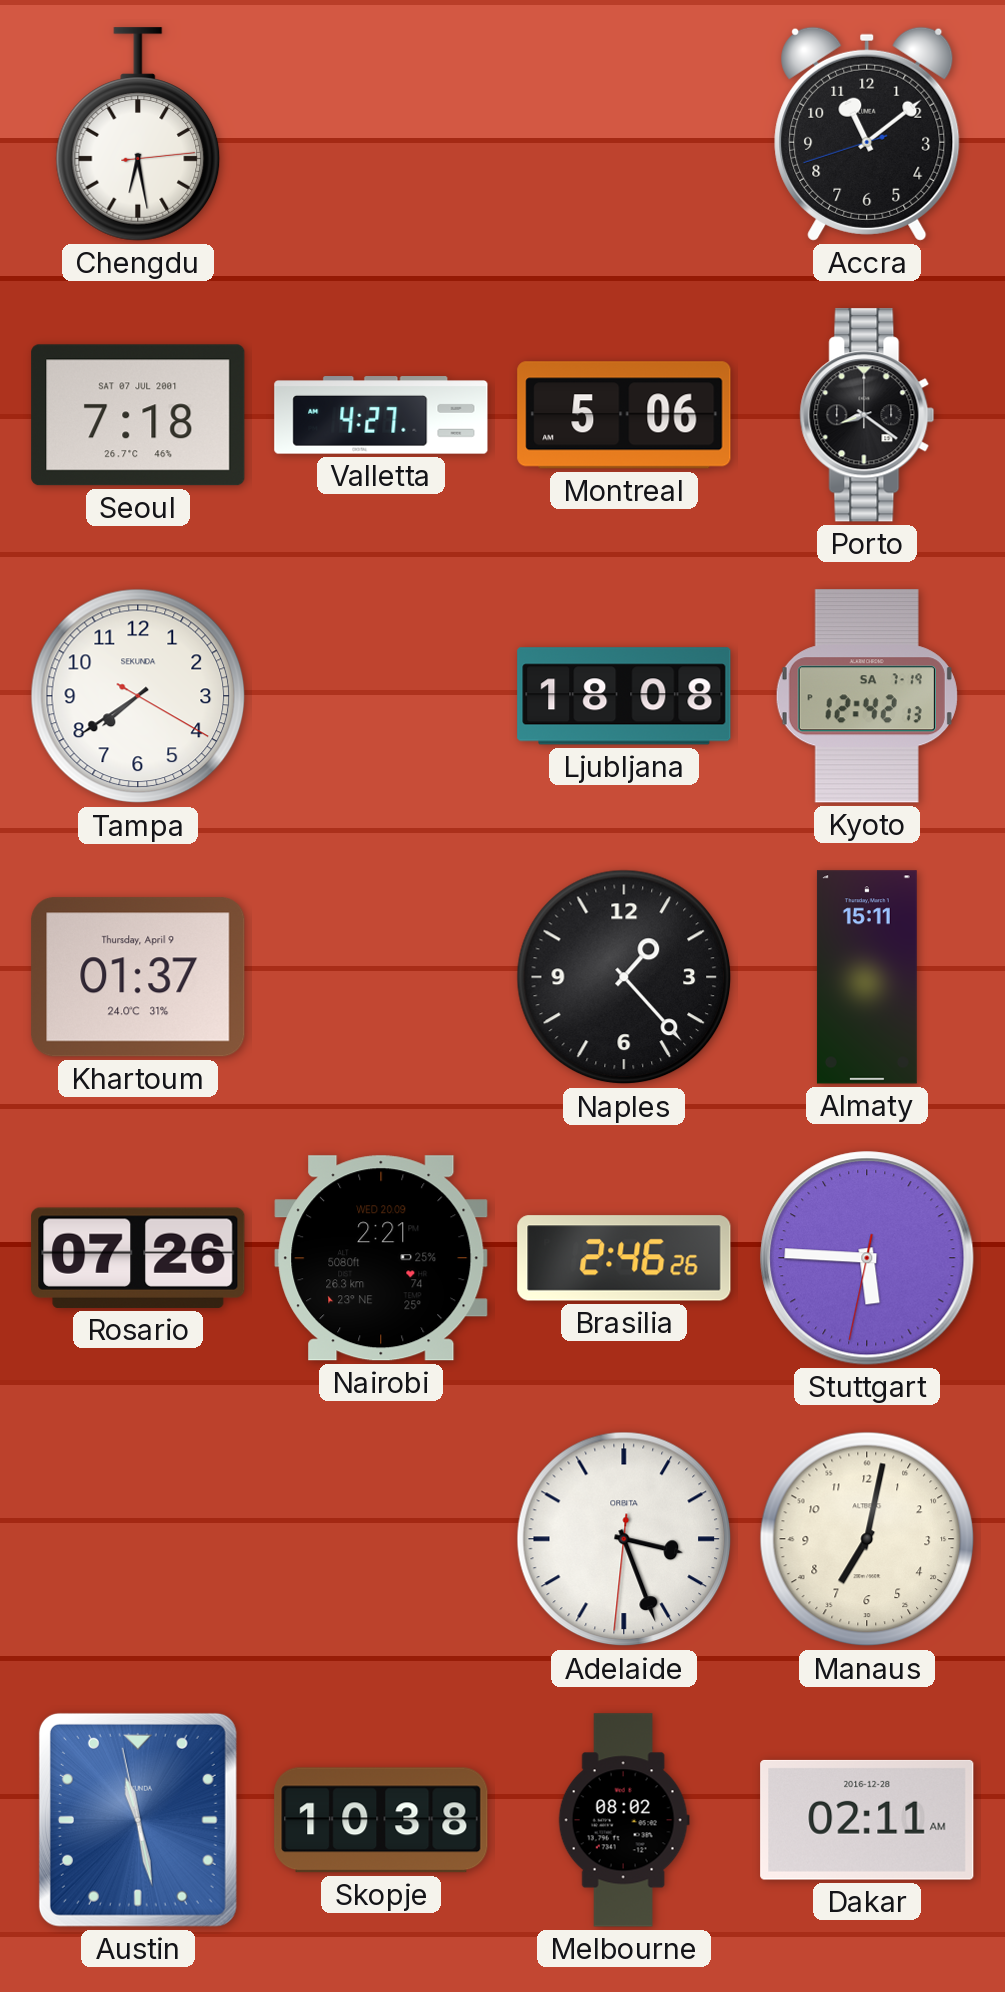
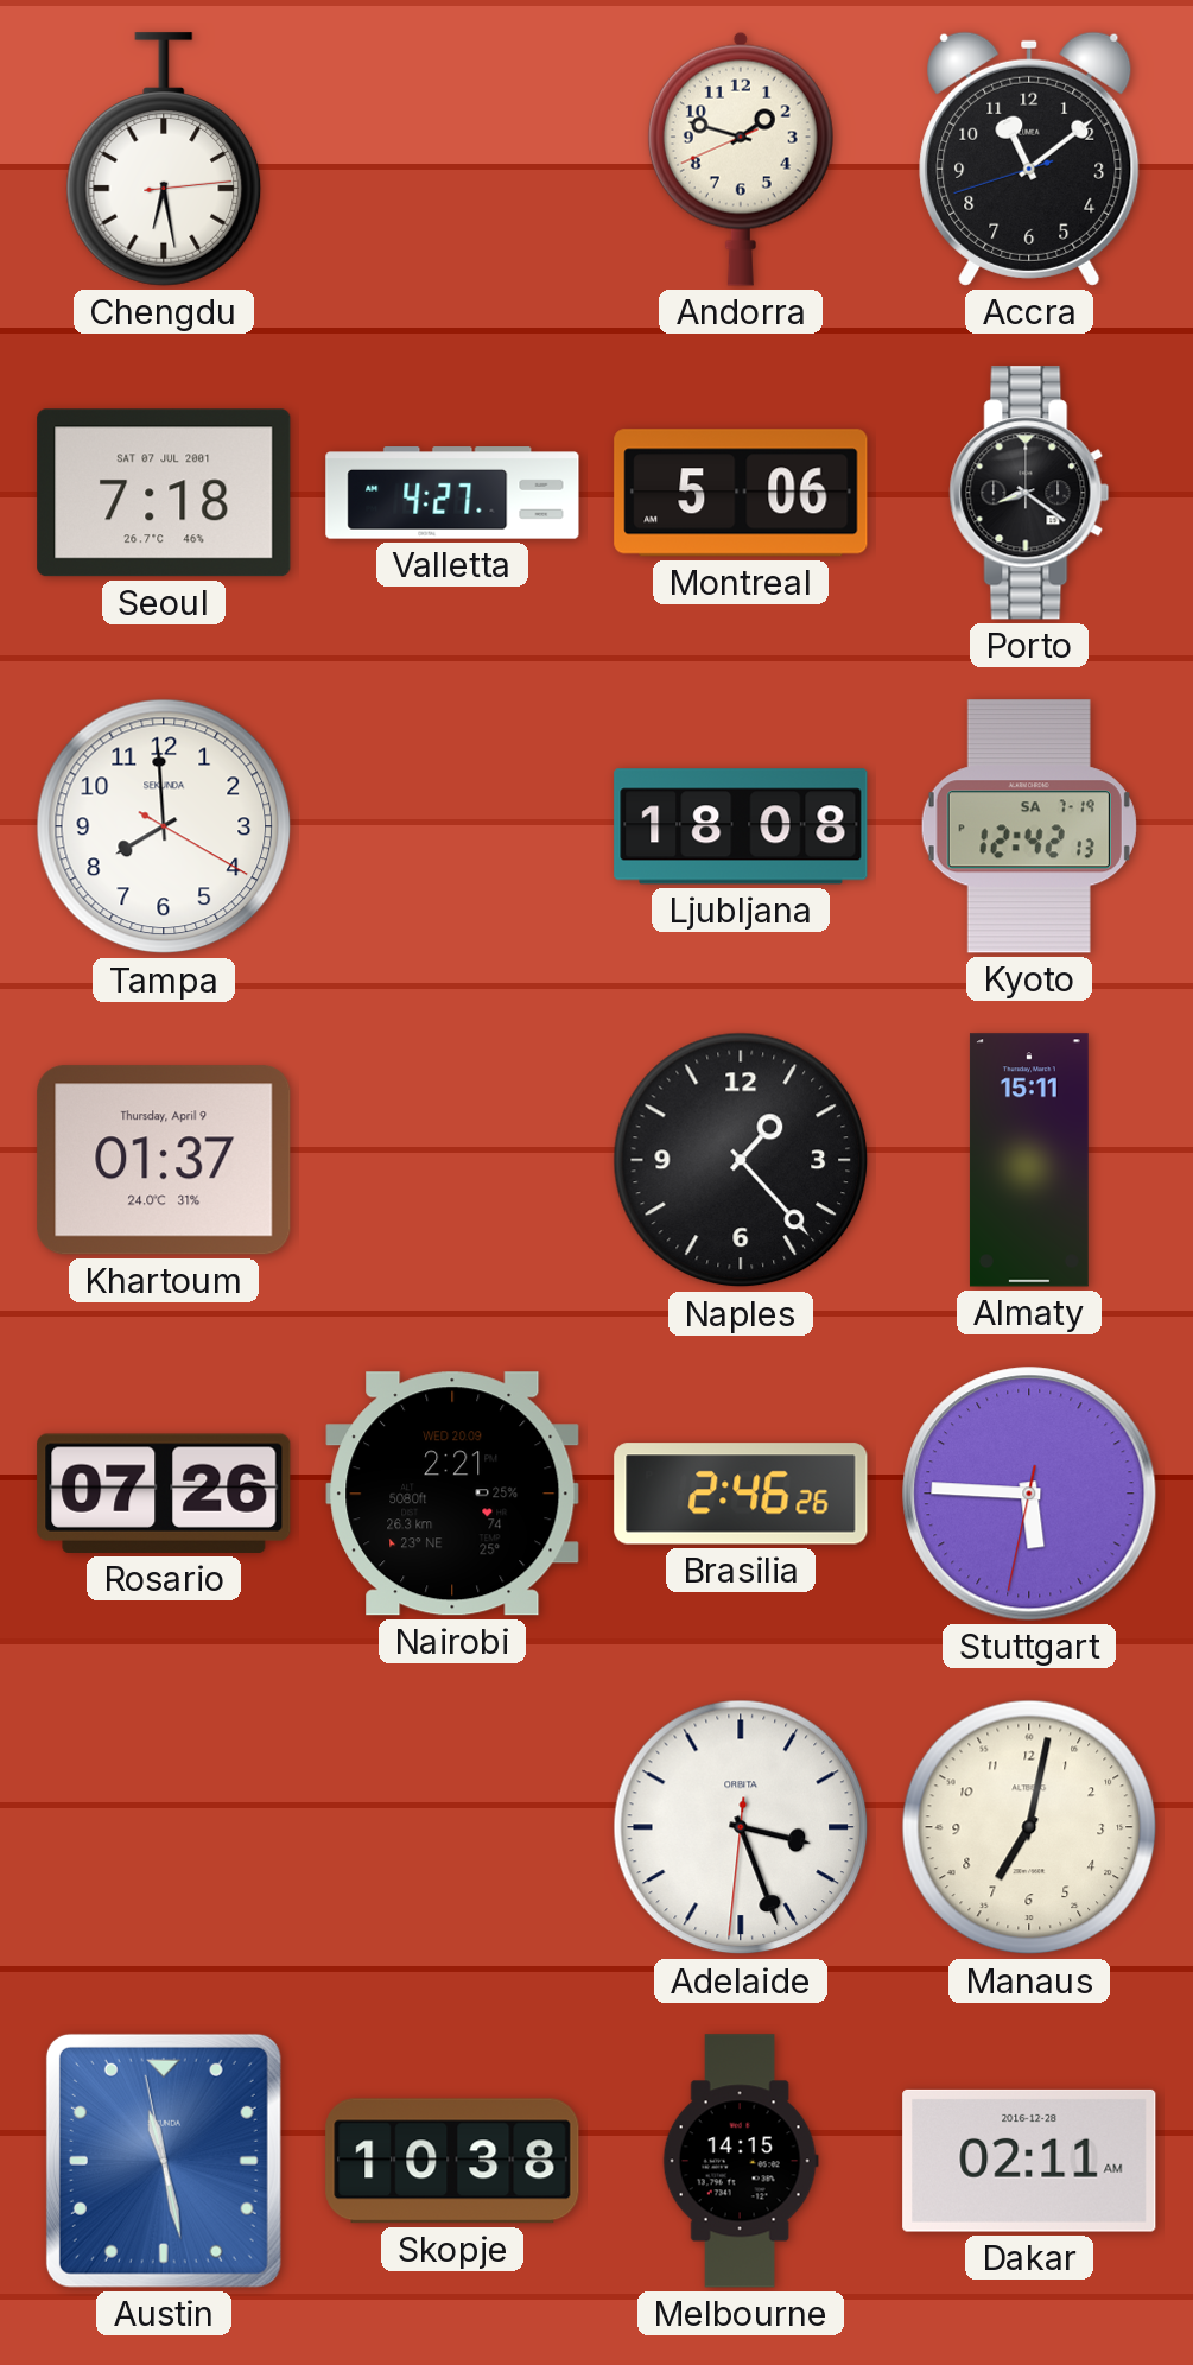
Andorra: none -> 1:47 (741, 159)
Tampa: 7:39 -> 7:59 (164, 826)
Melbourne: 08:02 -> 14:15 (741, 2161)
